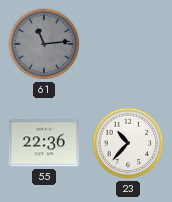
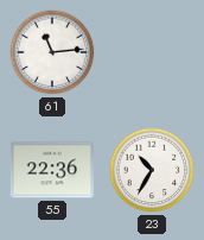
61 dial: grey -> white (52, 52)
23: 10:37 -> 10:35 (152, 170)
